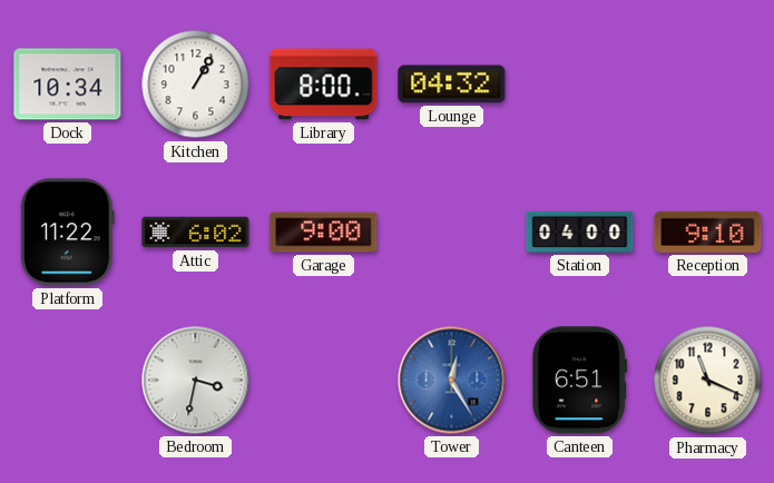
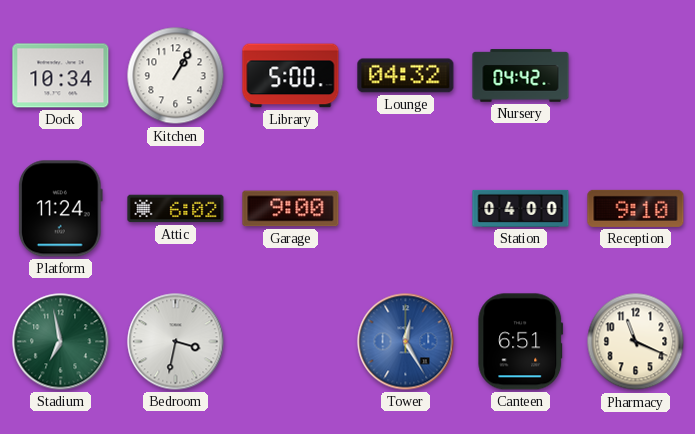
Library: 8:00 -> 5:00 (291, 76)
Nursery: none -> 04:42 (521, 76)
Platform: 11:22 -> 11:24 (60, 209)
Stadium: none -> 6:58 (61, 342)
